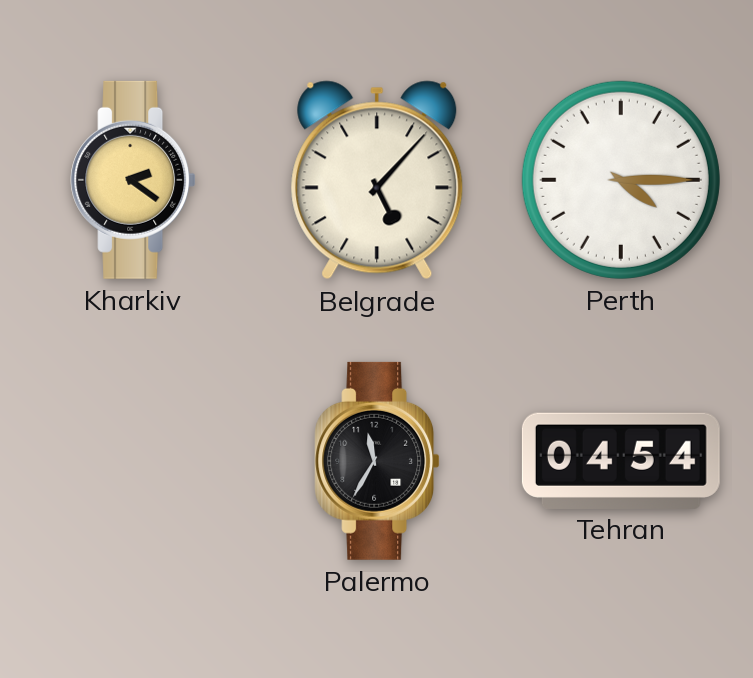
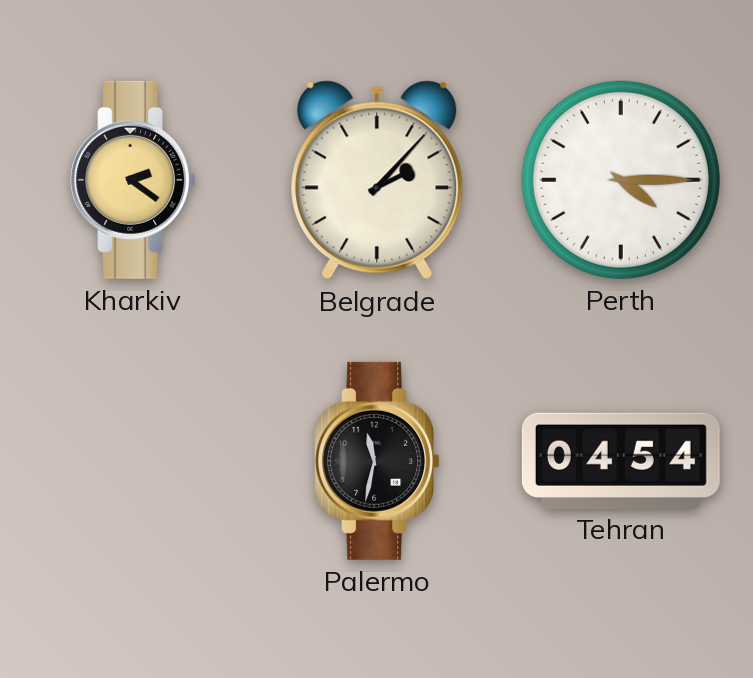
Belgrade: 5:07 -> 2:07 (377, 180)
Palermo: 11:35 -> 11:32 (377, 461)
